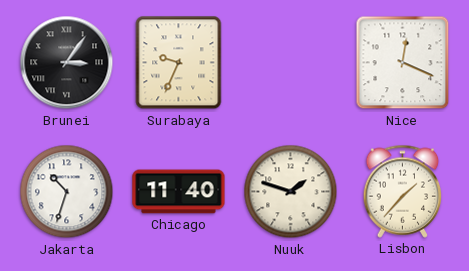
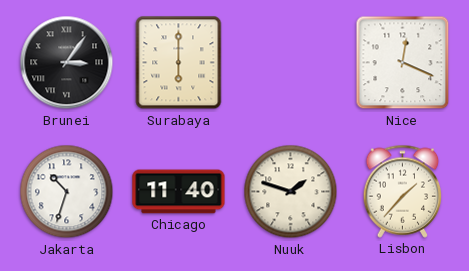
Surabaya: 9:34 -> 6:00 (179, 63)
